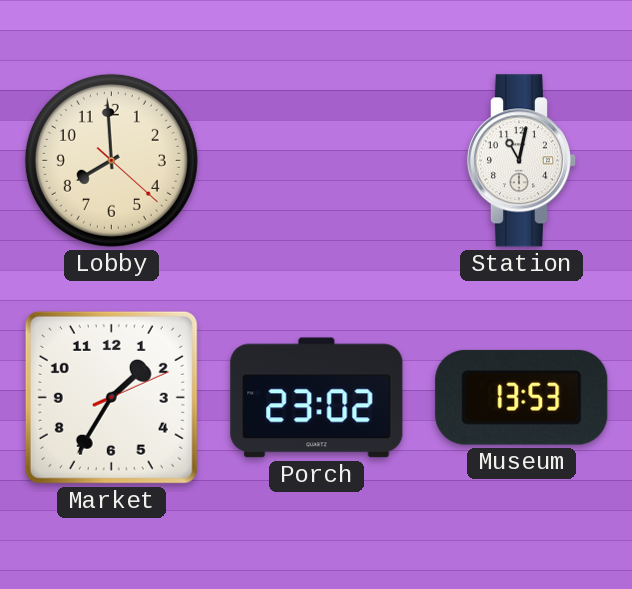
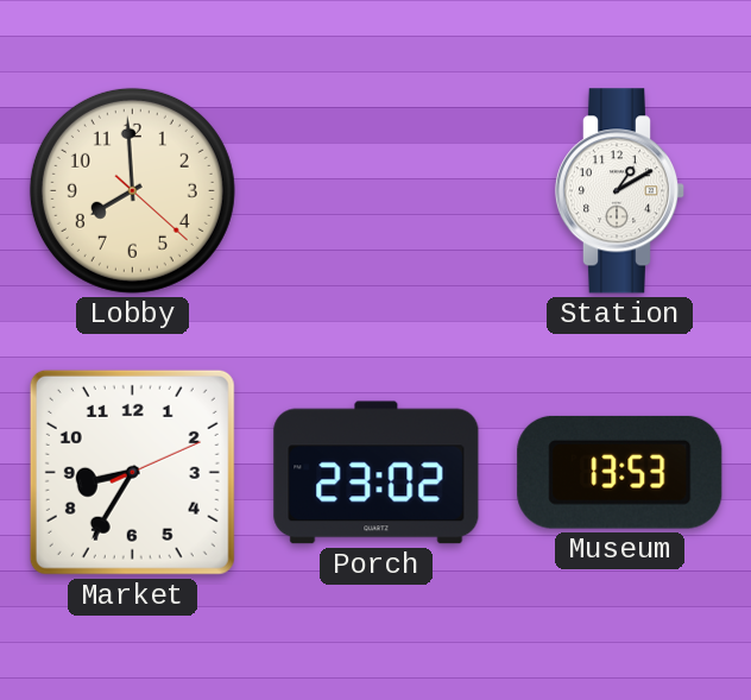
Station: 11:02 -> 1:10 (620, 191)
Market: 1:35 -> 8:35 (132, 472)
